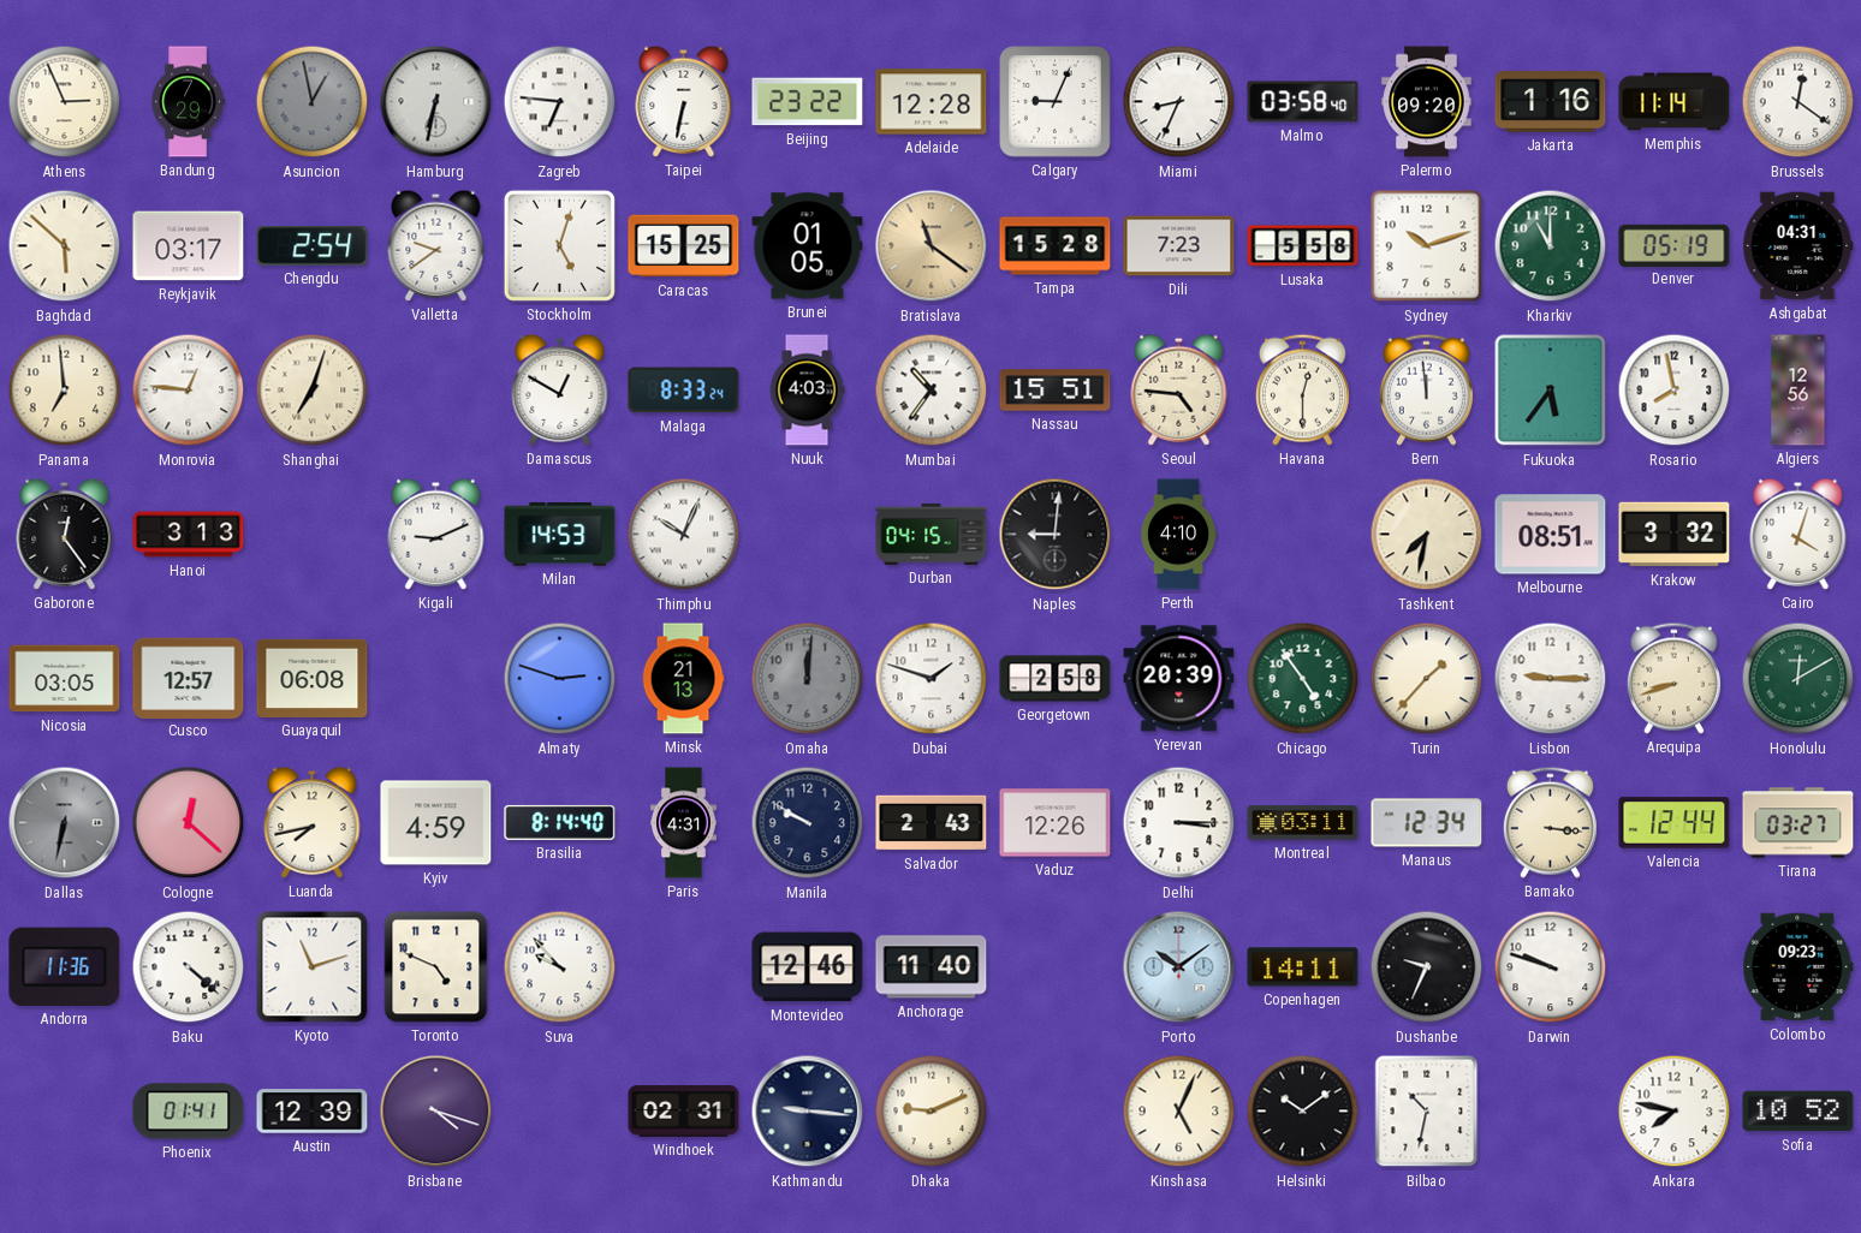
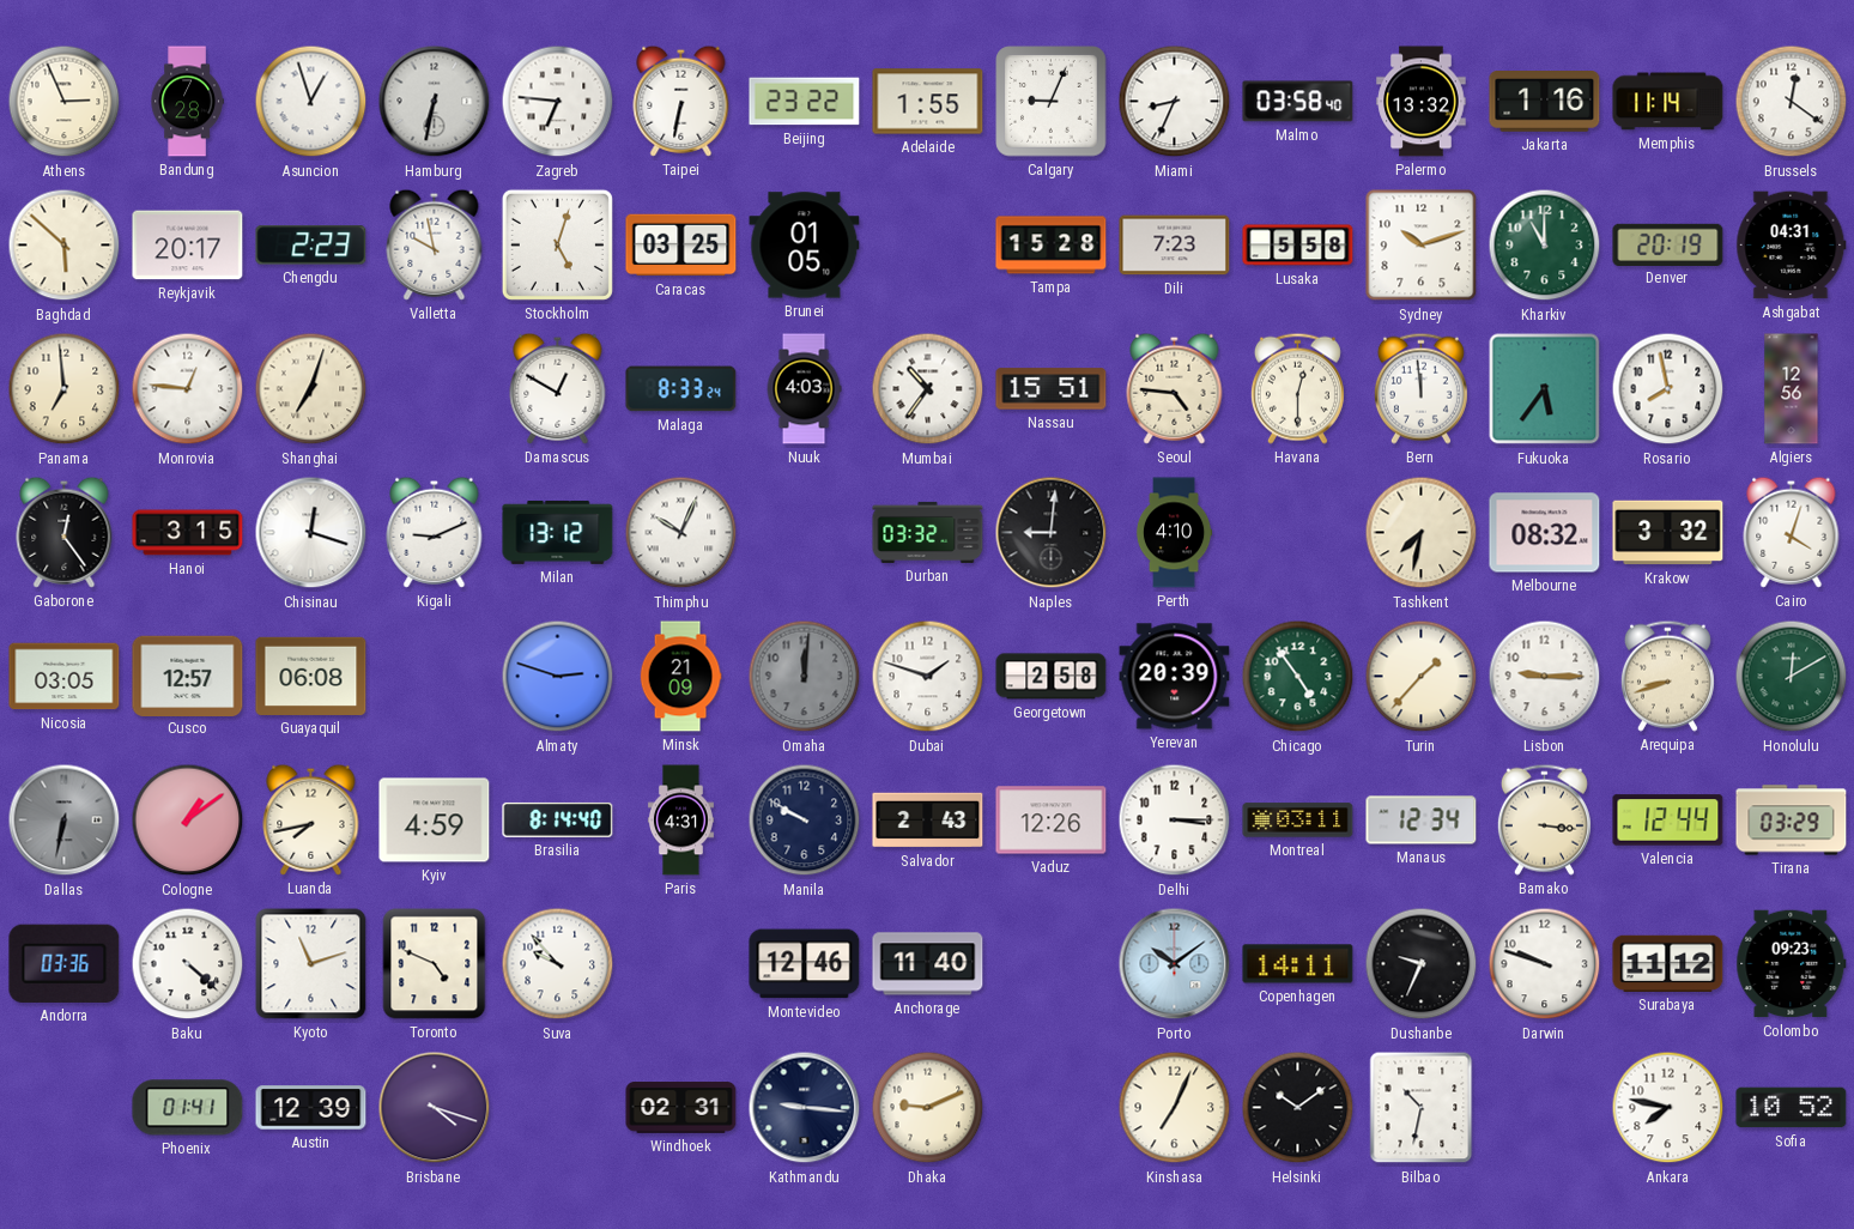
Bandung: 7:29 -> 7:28 (187, 102)
Asuncion: 12:58 -> 12:57 (311, 102)
Asuncion dial: grey -> white (311, 102)
Adelaide: 12:28 -> 1:55 (928, 102)
Palermo: 09:20 -> 13:32 (1422, 102)
Reykjavik: 03:17 -> 20:17 (188, 246)
Chengdu: 2:54 -> 2:23 (311, 246)
Valletta: 9:39 -> 9:58 (435, 244)
Caracas: 15:25 -> 03:25 (681, 246)
Bratislava: 11:21 -> none (932, 246)
Denver: 05:19 -> 20:19 (1668, 244)
Hanoi: 3:13 -> 3:15 (188, 533)
Chisinau: none -> 12:18 (311, 533)
Milan: 14:53 -> 13:12 (558, 532)
Durban: 04:15 -> 03:32 (928, 532)
Melbourne: 08:51 -> 08:32 (1545, 533)
Minsk: 21:13 -> 21:09 (680, 677)
Cologne: 12:22 -> 1:09 (188, 821)
Tirana: 03:27 -> 03:29 (1792, 821)
Andorra: 11:36 -> 03:36 (65, 963)
Surabaya: none -> 11:12 (1668, 963)
Kinshasa: 5:04 -> 7:04 (1175, 1108)
